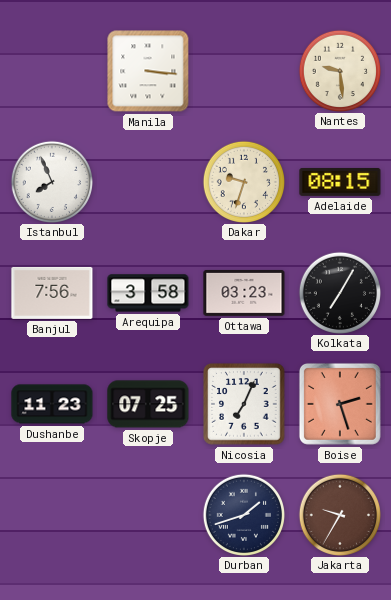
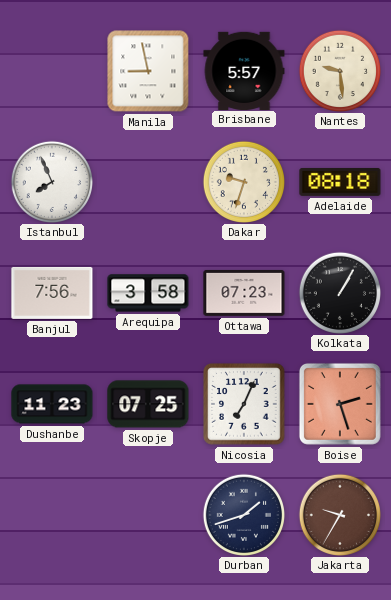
Manila: 3:16 -> 8:58 (148, 71)
Brisbane: none -> 5:57 (244, 70)
Adelaide: 08:15 -> 08:18 (340, 182)
Ottawa: 03:23 -> 07:23 (244, 293)
Kolkata: 7:05 -> 1:05 (339, 292)
